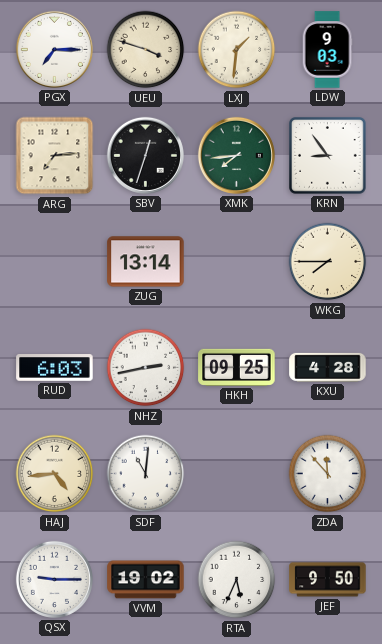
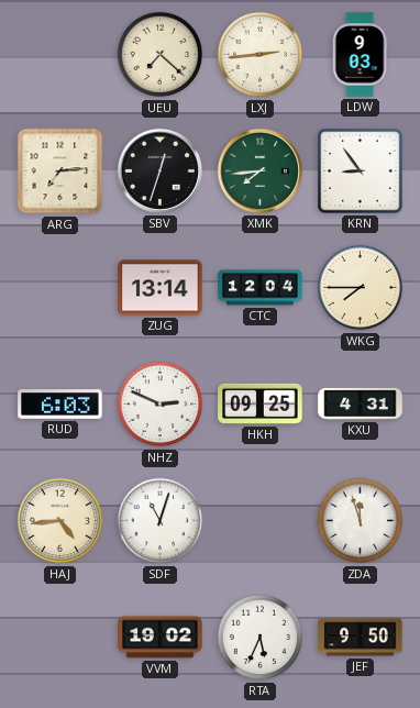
PGX: 7:15 -> none (54, 49)
UEU: 3:48 -> 7:22 (161, 55)
LXJ: 1:31 -> 2:44 (261, 55)
CTC: none -> 12:04 (261, 288)
NHZ: 2:43 -> 2:49 (161, 405)
KXU: 4:28 -> 4:31 (361, 403)
SDF: 11:01 -> 11:03 (161, 521)
ZDA: 11:53 -> 11:57 (361, 521)
QSX: 9:15 -> none (54, 579)
